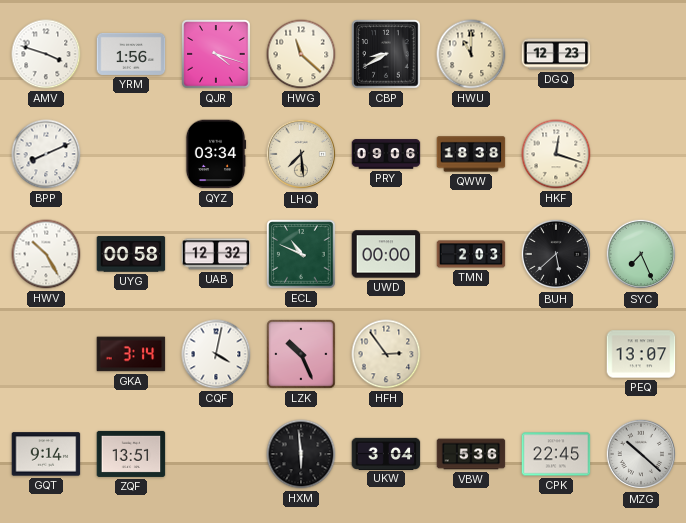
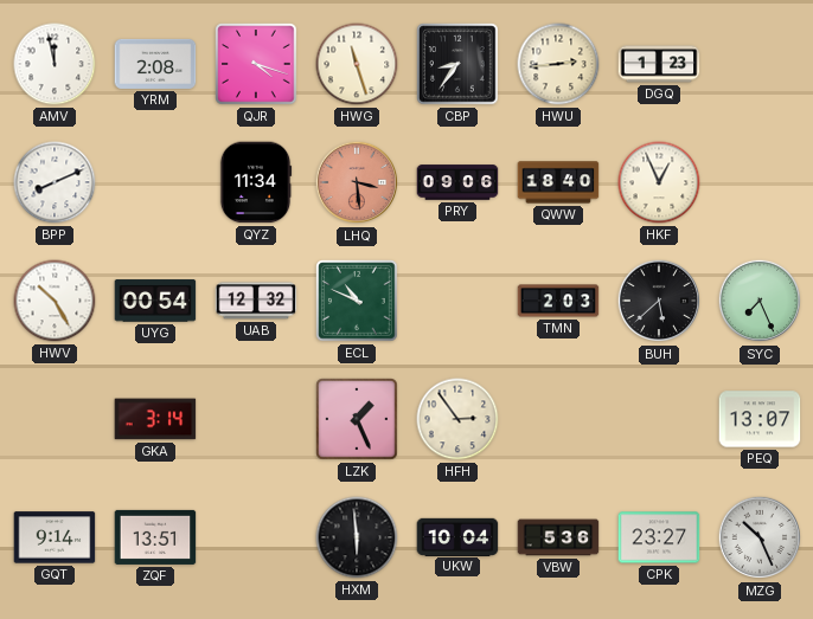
AMV: 3:48 -> 11:58 (55, 64)
YRM: 1:56 -> 2:08 (155, 64)
HWG: 11:22 -> 11:27 (357, 64)
CBP: 8:40 -> 8:36 (457, 64)
HWU: 11:00 -> 2:44 (558, 64)
DGQ: 12:23 -> 1:23 (659, 64)
QYZ: 03:34 -> 11:34 (256, 182)
LHQ: 7:29 -> 3:29 (357, 182)
LHQ dial: cream -> salmon (357, 182)
QWW: 18:38 -> 18:40 (558, 182)
HKF: 12:18 -> 12:56 (659, 182)
UYG: 00:58 -> 00:54 (155, 301)
UWD: 00:00 -> none (386, 254)
CQF: 4:02 -> none (216, 354)
LZK: 10:26 -> 1:26 (357, 419)
UKW: 3:04 -> 10:04 (457, 536)
CPK: 22:45 -> 23:27 (659, 537)
MZG: 10:22 -> 10:26 (760, 537)
